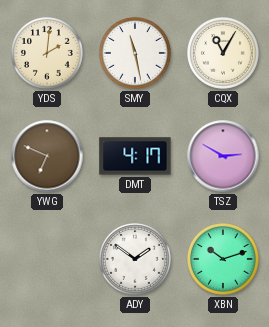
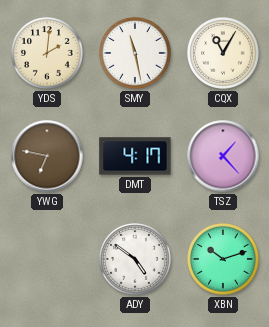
YWG: 6:49 -> 6:47 (47, 156)
TSZ: 2:50 -> 1:23 (223, 156)
ADY: 1:51 -> 4:51 (136, 260)
